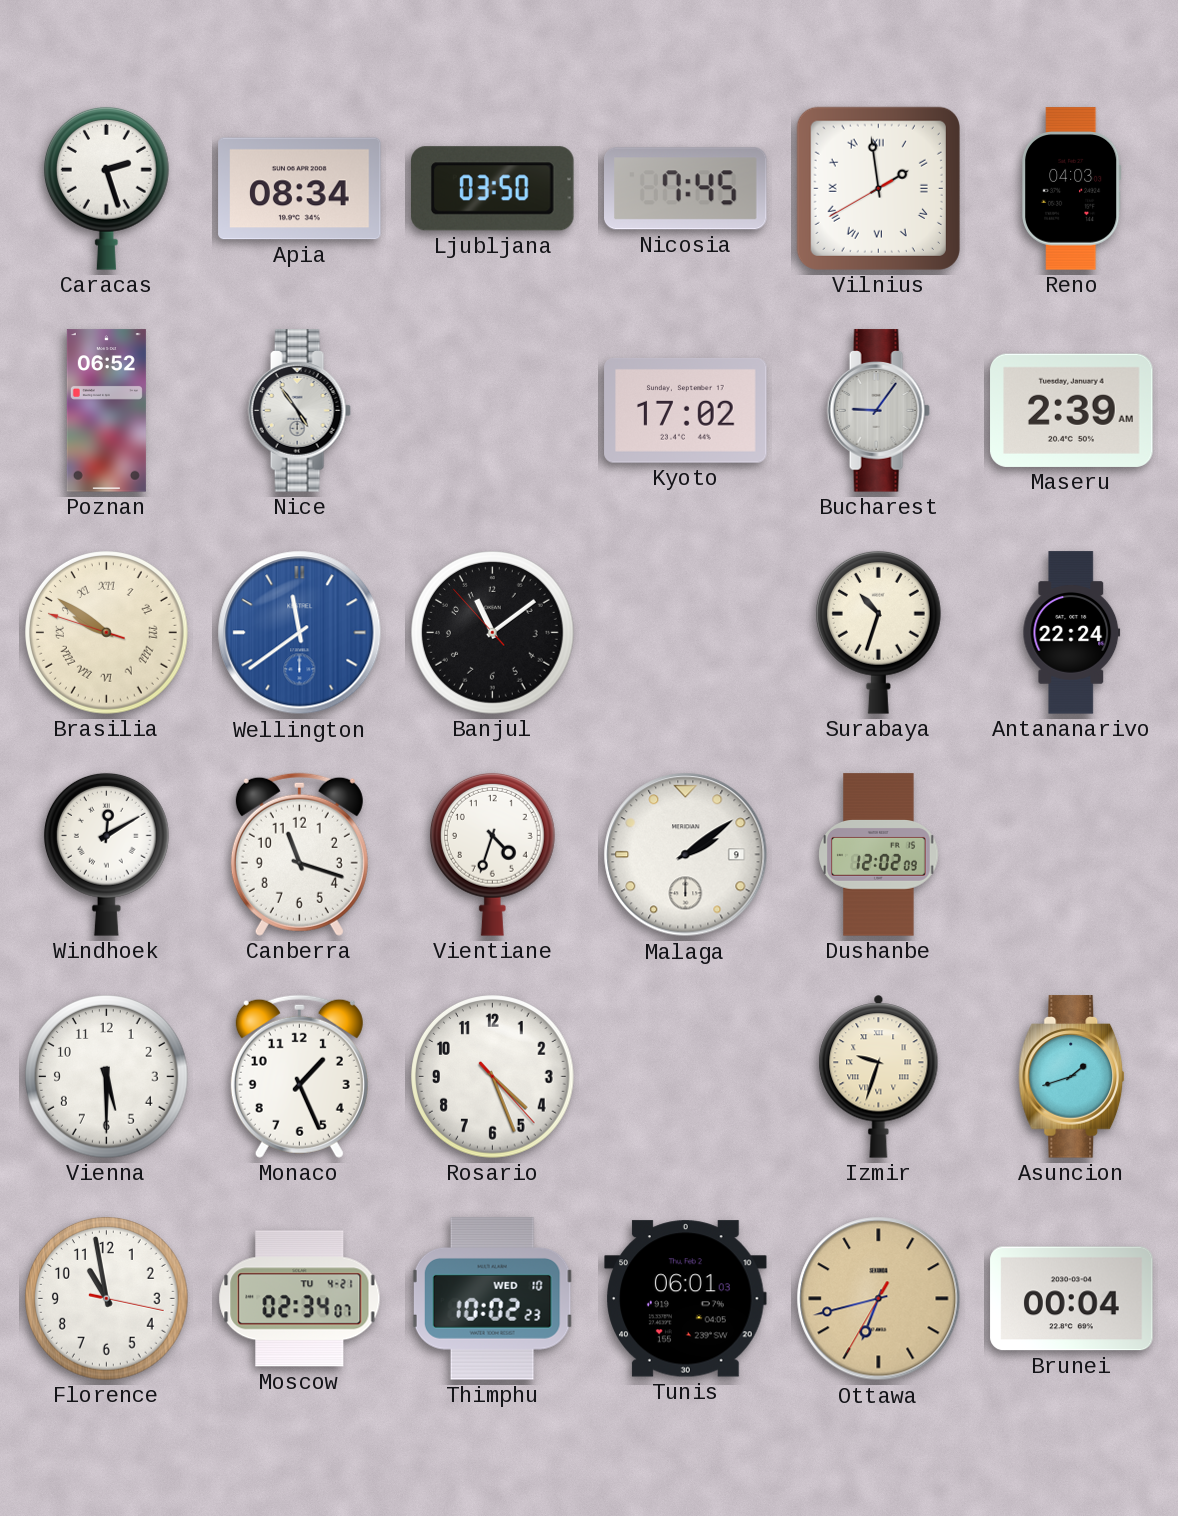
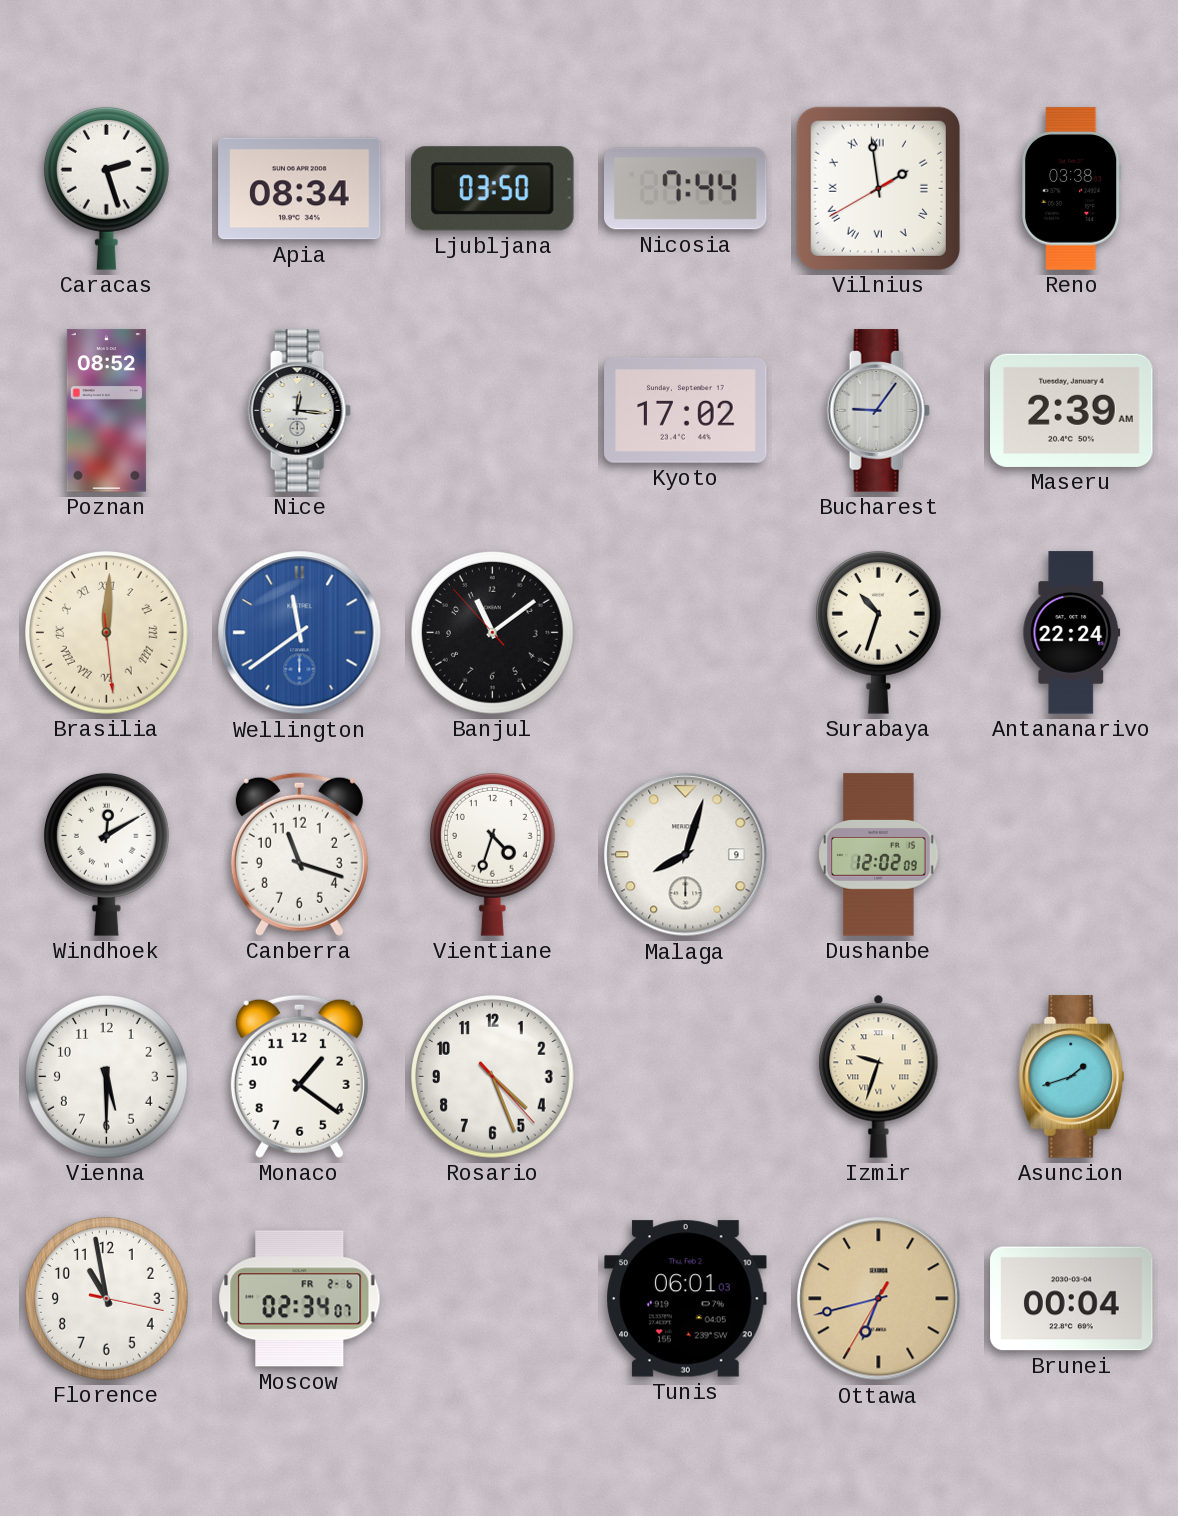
Nicosia: 7:45 -> 7:44 (686, 189)
Reno: 04:03 -> 03:38 (1072, 189)
Poznan: 06:52 -> 08:52 (106, 411)
Nice: 4:54 -> 12:16 (299, 411)
Brasilia: 9:50 -> 12:00 (107, 633)
Malaga: 2:09 -> 8:03 (686, 855)
Monaco: 1:26 -> 1:21 (299, 1076)
Moscow date: TU 4-21 -> FR 2-6 (300, 1299)
Thimphu: 10:02 -> none (492, 1299)
